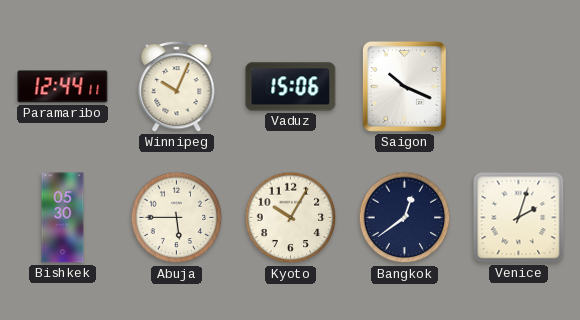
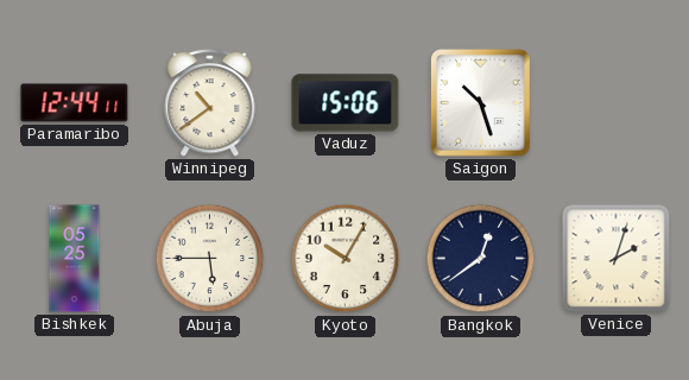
Winnipeg: 10:04 -> 10:39 (210, 102)
Saigon: 10:19 -> 10:27 (480, 102)
Bishkek: 05:30 -> 05:25 (75, 259)
